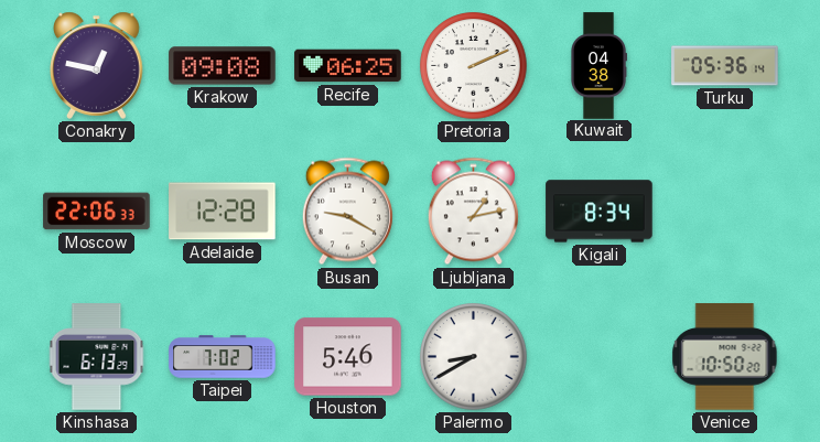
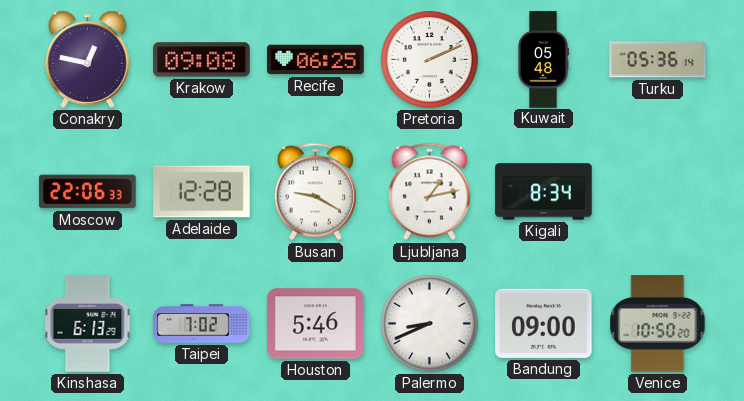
Kuwait: 04:38 -> 05:48 (543, 60)
Palermo: 8:40 -> 8:41 (430, 324)
Bandung: none -> 09:00 (544, 323)
